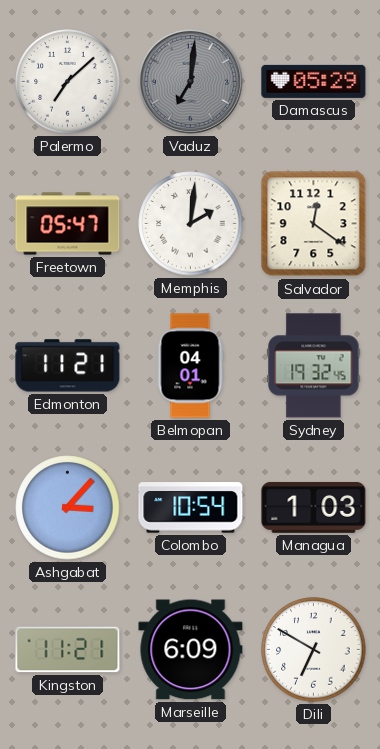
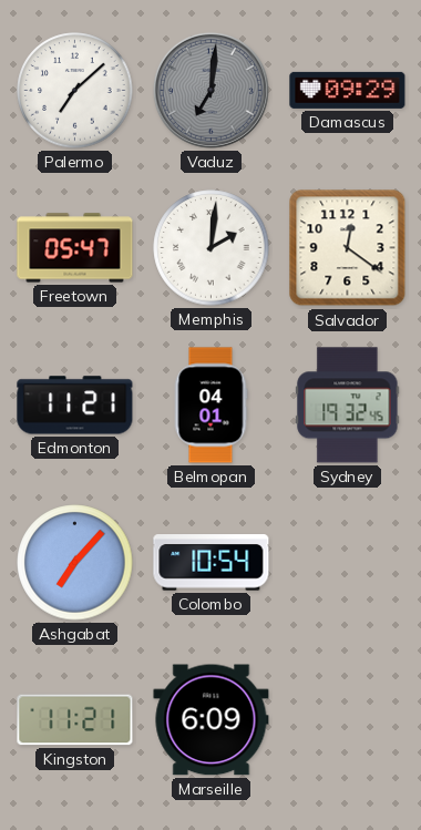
Damascus: 05:29 -> 09:29 (348, 90)
Ashgabat: 3:07 -> 7:07 (75, 563)
Managua: 1:03 -> none (314, 507)
Dili: 6:50 -> none (314, 650)
